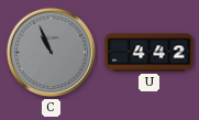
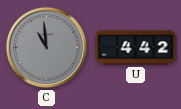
C: 10:56 -> 10:59 (46, 47)
